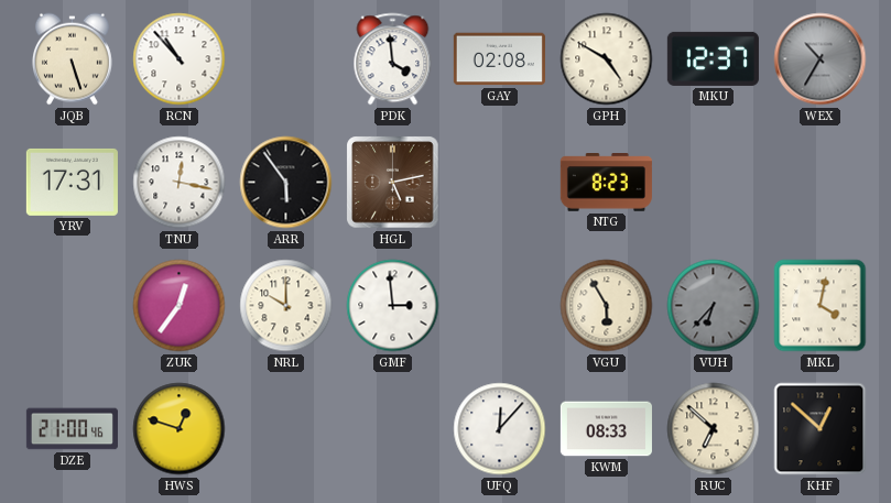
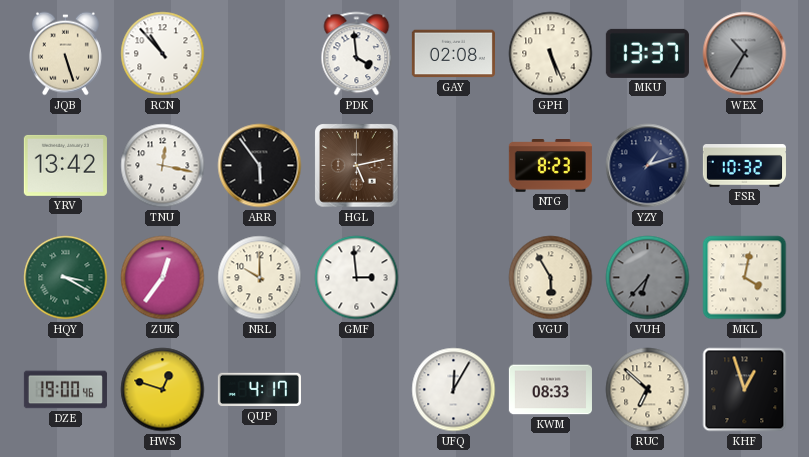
GPH: 4:50 -> 5:26 (551, 54)
MKU: 12:37 -> 13:37 (647, 53)
YRV: 17:31 -> 13:42 (65, 165)
YZY: none -> 1:12 (648, 166)
FSR: none -> 10:32 (744, 166)
HQY: none -> 3:20 (66, 278)
DZE: 21:00 -> 19:00 (65, 390)
QUP: none -> 4:17 (259, 390)
UFQ: 12:07 -> 12:05 (454, 390)
KHF: 12:52 -> 12:57 (745, 390)
